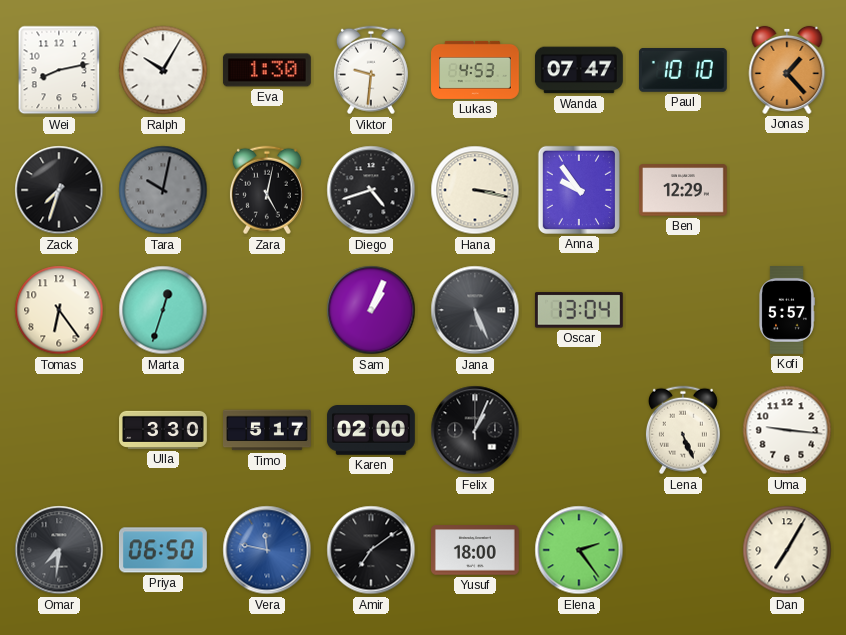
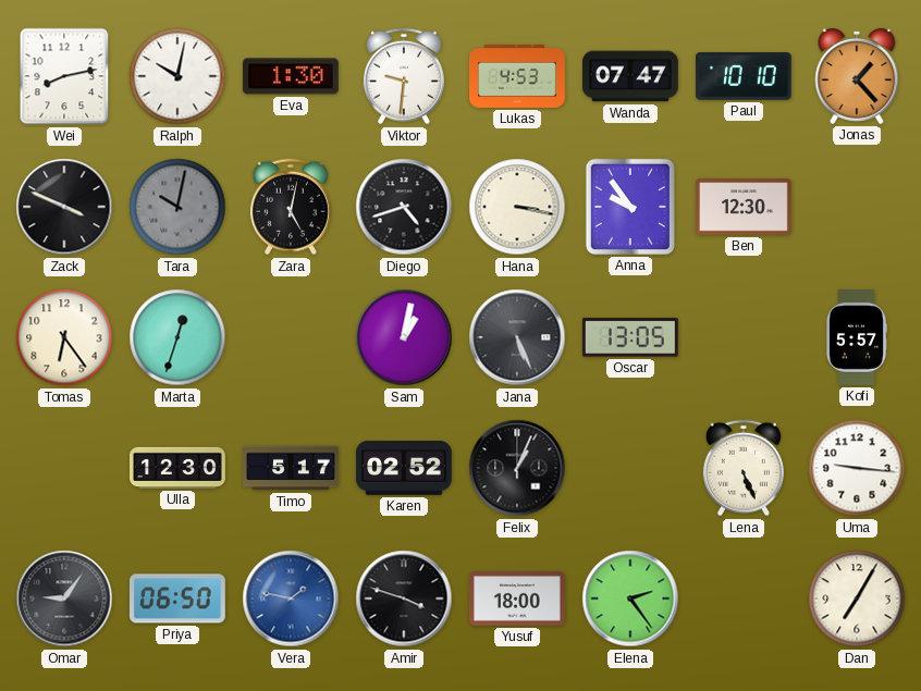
Ralph: 10:05 -> 10:02 (177, 76)
Zack: 7:33 -> 3:49 (64, 207)
Ben: 12:29 -> 12:30 (744, 207)
Sam: 1:04 -> 1:02 (404, 337)
Oscar: 13:04 -> 13:05 (630, 337)
Ulla: 3:30 -> 12:30 (179, 468)
Karen: 02:00 -> 02:52 (404, 469)
Omar: 7:31 -> 9:06 (64, 599)
Vera: 11:47 -> 1:47 (291, 599)
Amir: 7:09 -> 3:48 (404, 599)
